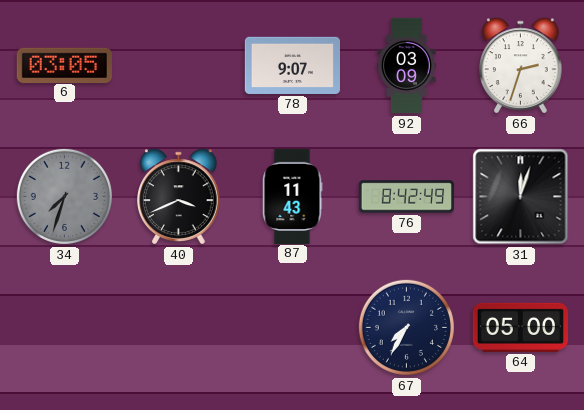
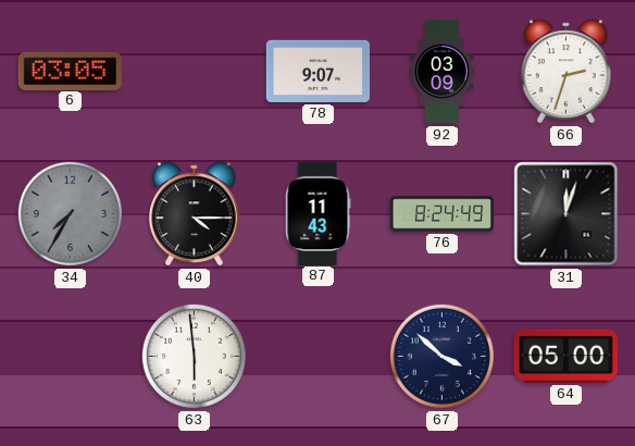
34: 7:33 -> 7:35 (70, 213)
40: 3:41 -> 4:15 (195, 214)
76: 8:42 -> 8:24 (443, 214)
63: none -> 5:59 (194, 356)
67: 7:35 -> 3:52 (441, 356)
